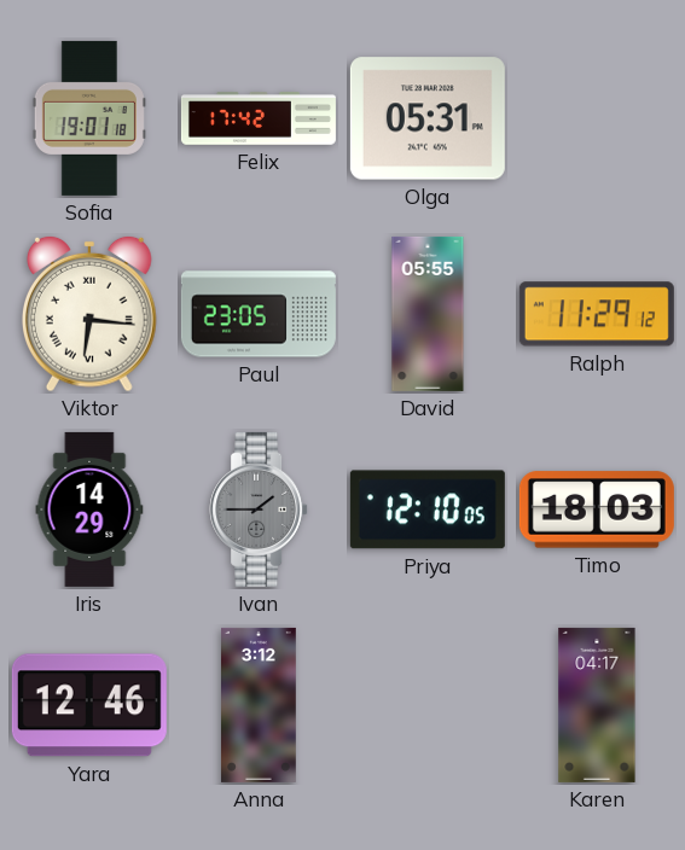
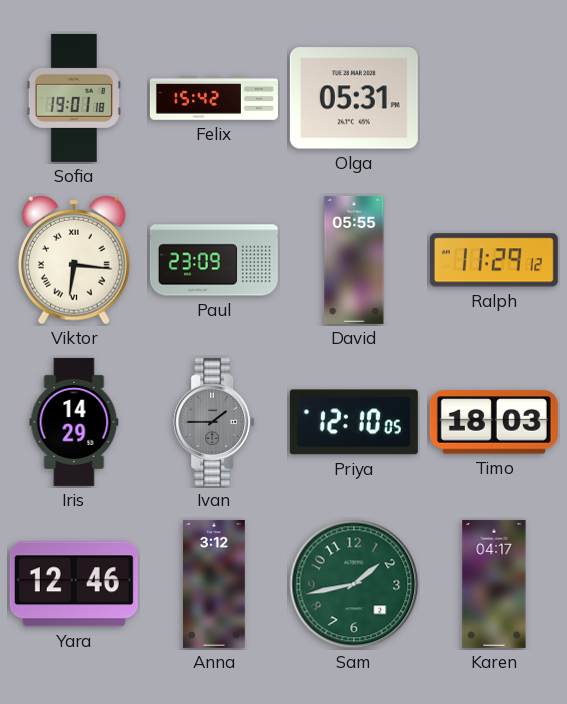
Felix: 17:42 -> 15:42 (214, 98)
Paul: 23:05 -> 23:09 (214, 260)
Sam: none -> 1:43 (354, 584)
